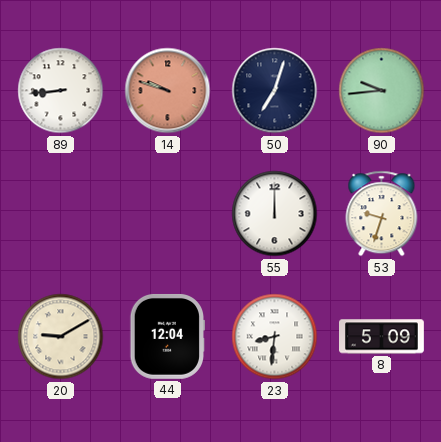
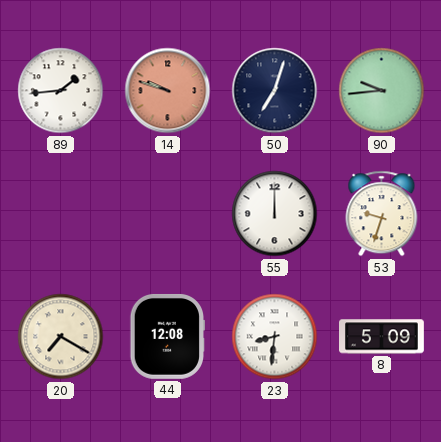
89: 8:44 -> 1:44 (61, 91)
20: 9:10 -> 7:20 (61, 337)
44: 12:04 -> 12:08 (167, 336)
